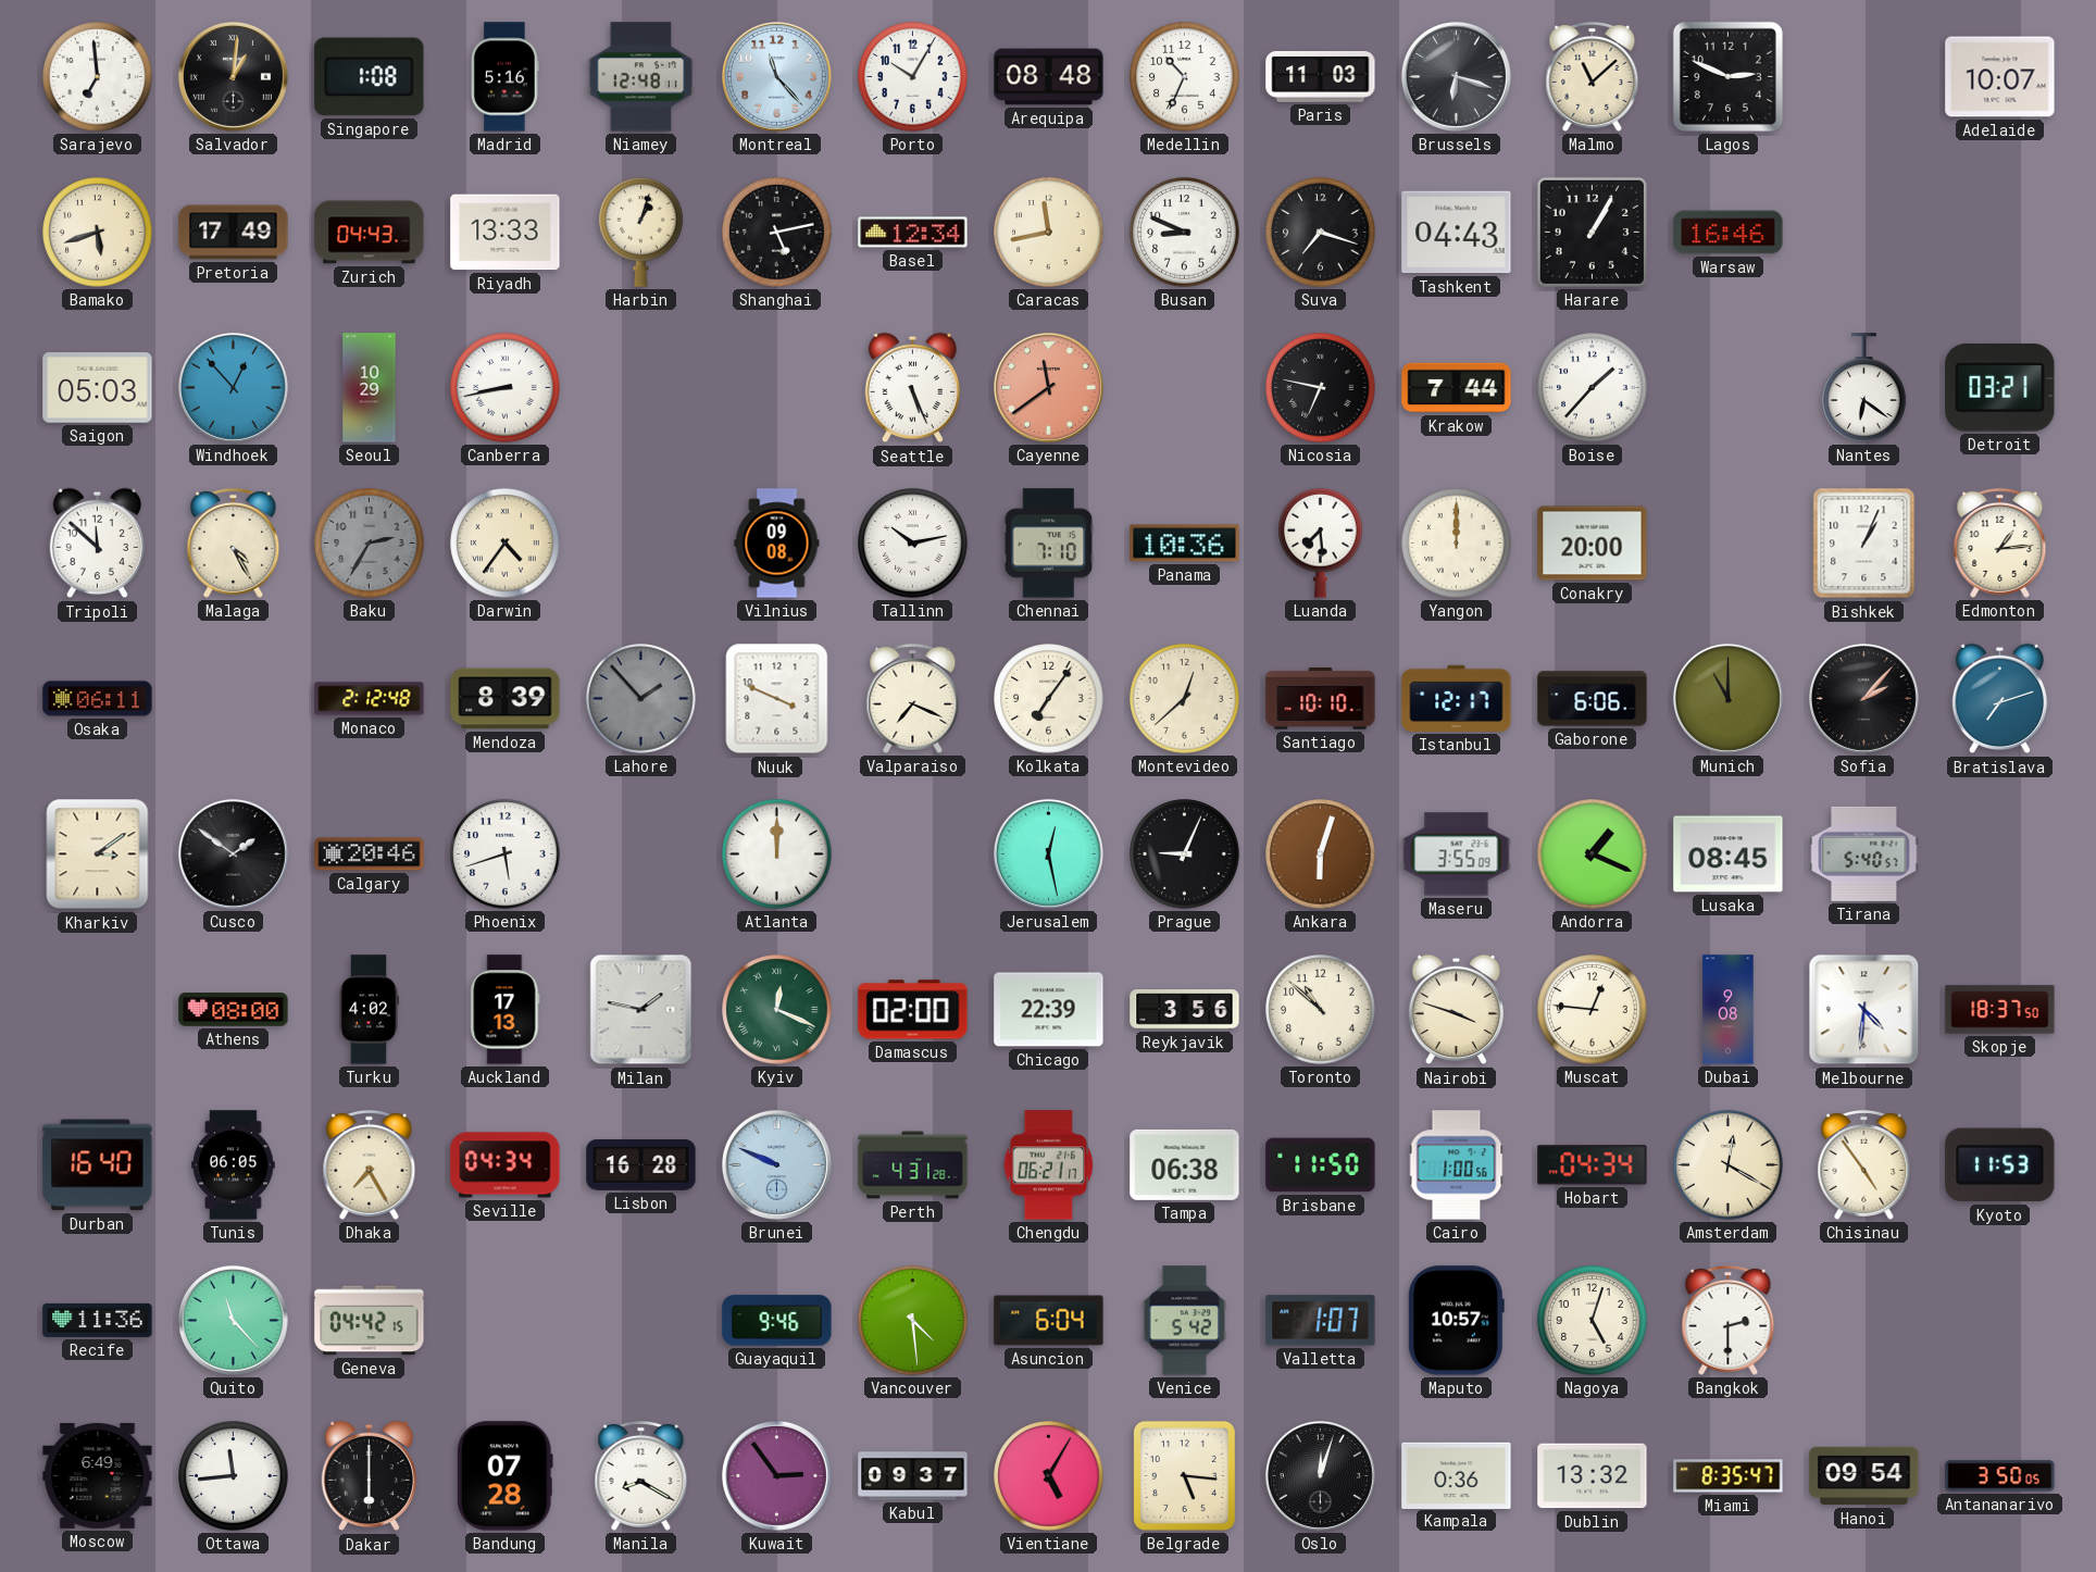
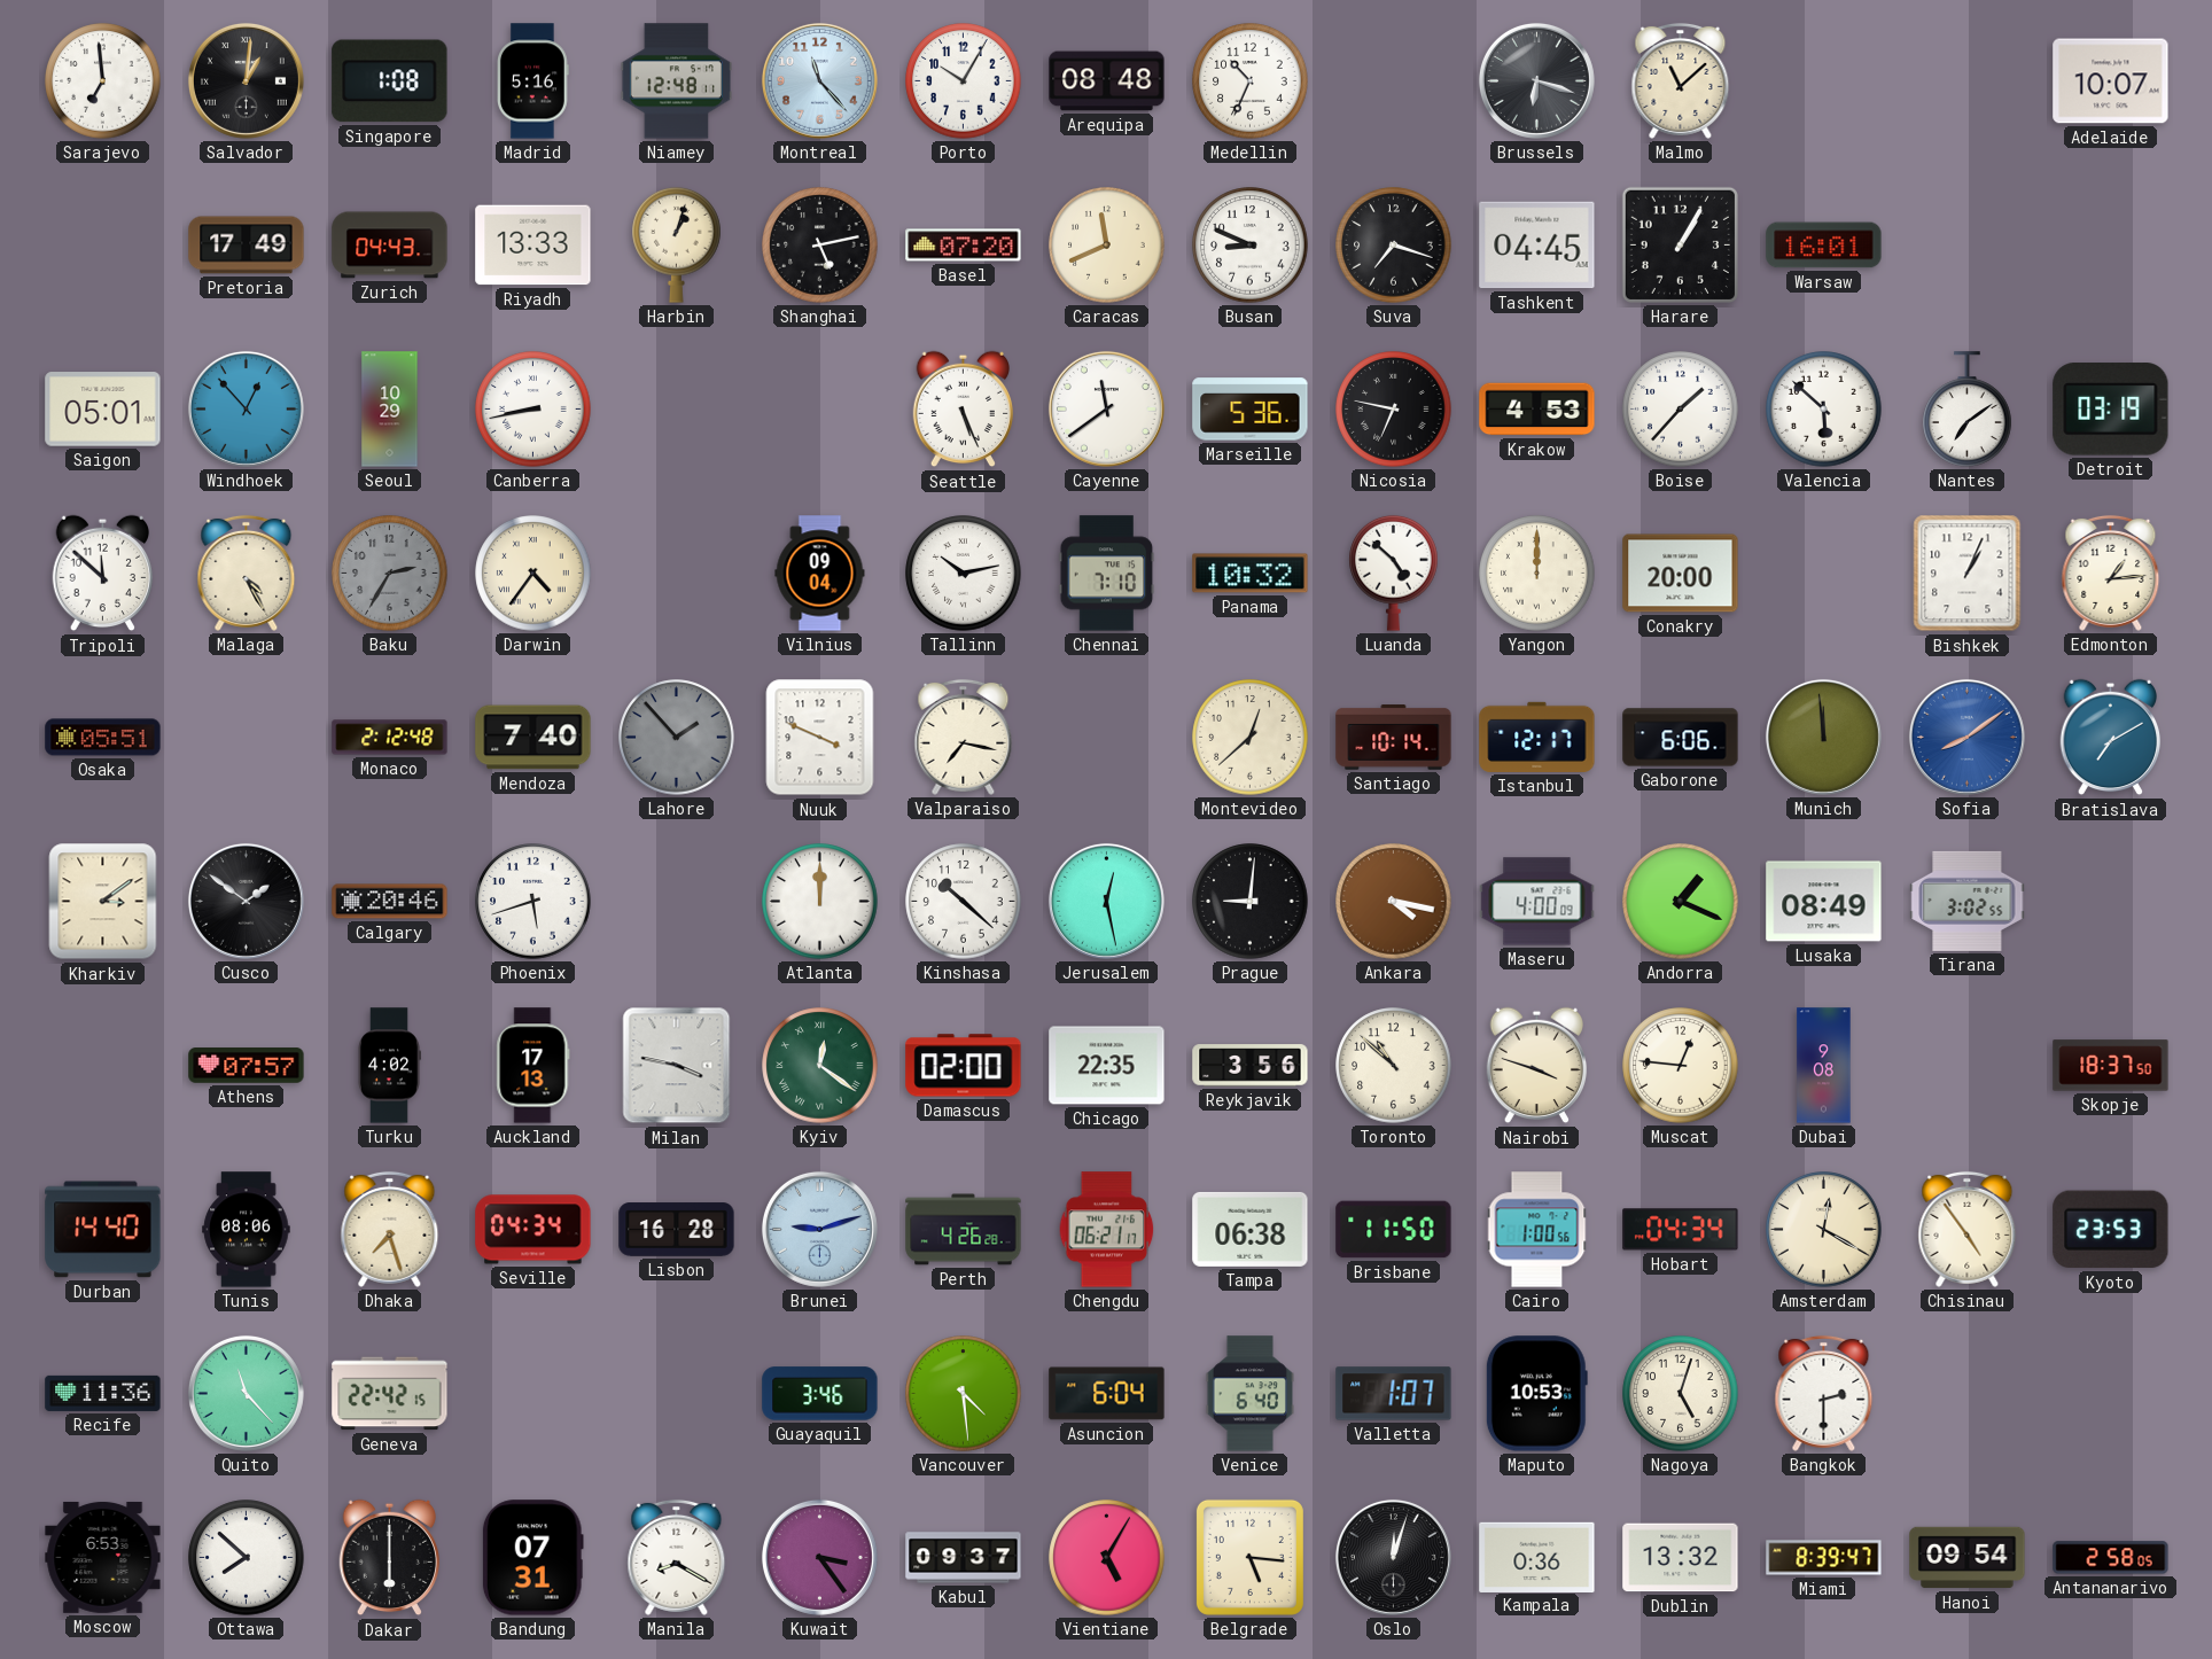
Paris: 11:03 -> none (1321, 76)
Lagos: 2:49 -> none (1727, 76)
Bamako: 5:42 -> none (98, 233)
Basel: 12:34 -> 07:20 (964, 246)
Caracas: 11:43 -> 11:41 (1107, 246)
Tashkent: 04:43 -> 04:45 (1537, 246)
Warsaw: 16:46 -> 16:01 (1824, 246)
Saigon: 05:03 -> 05:01 (103, 410)
Cayenne dial: salmon -> white (1106, 408)
Marseille: none -> 5:36 (1251, 410)
Krakow: 7:44 -> 4:53 (1537, 410)
Valencia: none -> 5:52 (1824, 410)
Nantes: 6:21 -> 7:09 (1968, 410)
Detroit: 03:21 -> 03:19 (2111, 410)
Vilnius: 09:08 -> 09:04 (820, 574)
Panama: 10:36 -> 10:32 (1251, 574)
Luanda: 7:29 -> 4:52 (1394, 573)
Osaka: 06:11 -> 05:51 (103, 738)
Mendoza: 8:39 -> 7:40 (533, 738)
Valparaiso: 7:19 -> 7:17 (964, 737)
Kolkata: 7:06 -> none (1049, 699)
Santiago: 10:10 -> 10:14 (1394, 738)
Munich: 11:00 -> 11:59 (1823, 737)
Sofia: 2:07 -> 8:09 (1966, 737)
Sofia dial: black -> blue (1966, 737)
Bratislava: 7:12 -> 7:10 (2111, 738)
Kinshasa: none -> 10:22 (964, 902)
Prague: 9:04 -> 9:01 (1251, 902)
Ankara: 6:03 -> 4:17 (1394, 902)
Maseru: 3:55 -> 4:00 (1537, 902)
Lusaka: 08:45 -> 08:49 (1824, 902)
Tirana: 5:40 -> 3:02 (1968, 901)
Athens: 08:00 -> 07:57 (247, 1066)
Milan: 1:47 -> 3:47 (677, 1066)
Kyiv: 12:19 -> 12:21 (820, 1066)
Chicago: 22:39 -> 22:35 (1107, 1066)
Melbourne: 4:31 -> none (1864, 1010)
Durban: 16:40 -> 14:40 (103, 1230)
Tunis: 06:05 -> 08:06 (247, 1230)
Dhaka: 7:25 -> 7:27 (390, 1229)
Brunei: 9:49 -> 9:12 (819, 1229)
Perth: 4:31 -> 4:26 (964, 1230)
Kyoto: 11:53 -> 23:53 (2111, 1230)
Geneva: 04:42 -> 22:42 (390, 1394)
Guayaquil: 9:46 -> 3:46 (820, 1394)
Venice: 5:42 -> 6:40 (1249, 1394)
Maputo: 10:57 -> 10:53 (1536, 1394)
Moscow: 6:49 -> 6:53 (103, 1557)
Ottawa: 11:44 -> 7:52 (247, 1558)
Bandung: 07:28 -> 07:31 (532, 1558)
Kuwait: 2:54 -> 3:24 (819, 1557)
Miami: 8:35 -> 8:39 (1824, 1558)
Antananarivo: 3:50 -> 2:58 (2111, 1558)
